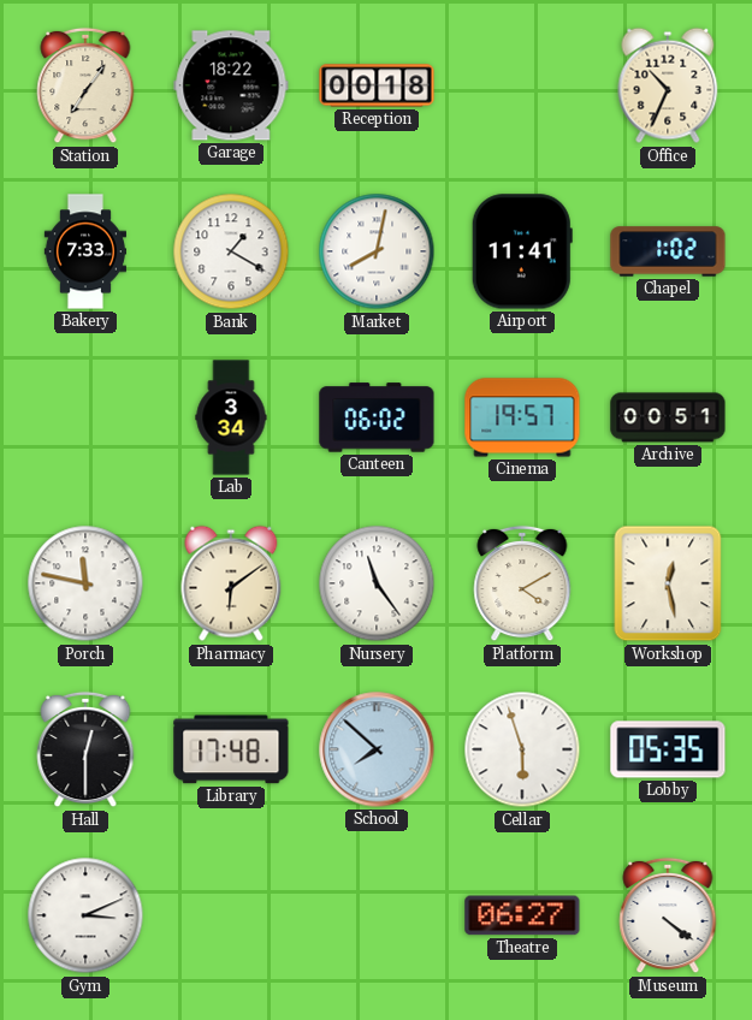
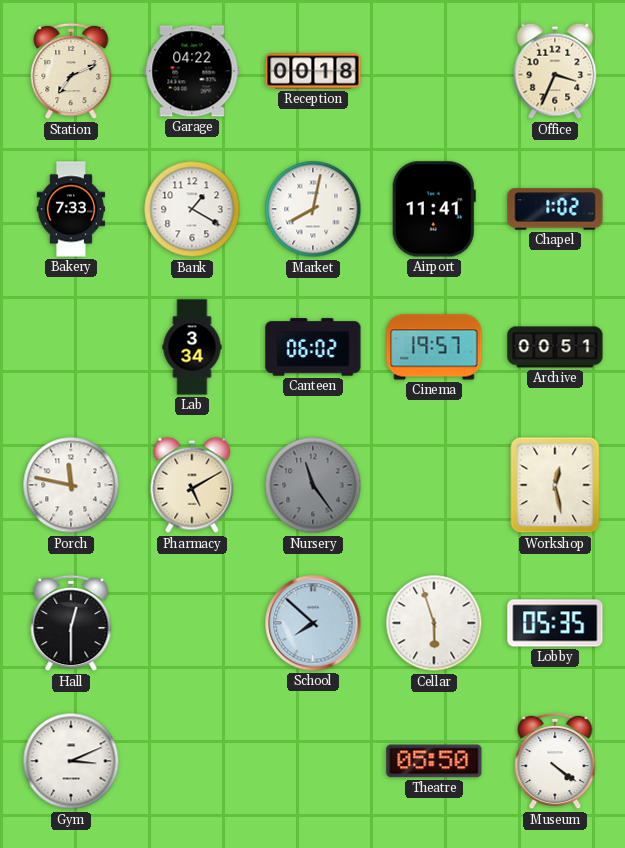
Station: 7:06 -> 7:11 (71, 71)
Garage: 18:22 -> 04:22 (192, 71)
Office: 10:34 -> 3:34 (555, 71)
Pharmacy: 6:09 -> 5:10 (192, 485)
Nursery dial: white -> grey (313, 485)
Platform: 4:10 -> none (522, 583)
Library: 17:48 -> none (231, 749)
Theatre: 06:27 -> 05:50 (434, 761)
